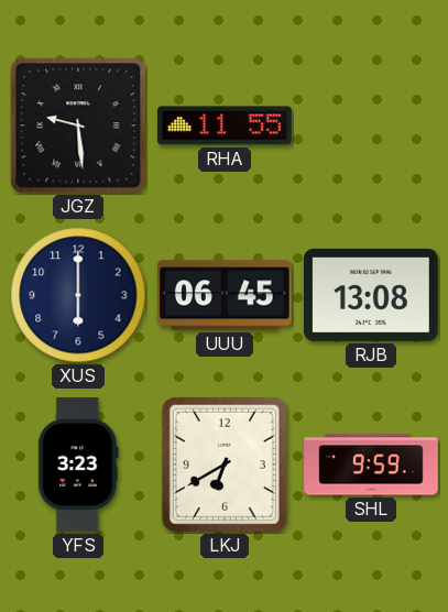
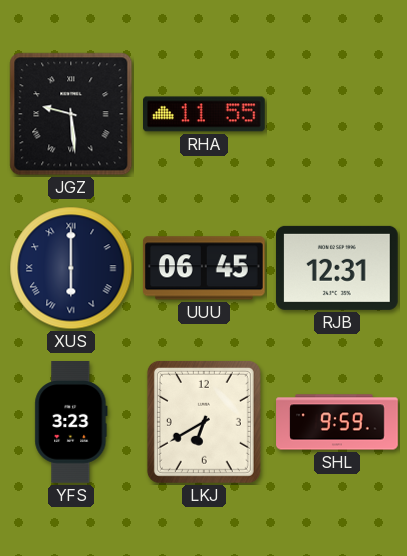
XUS numerals: Arabic -> Roman (71, 268)
RJB: 13:08 -> 12:31 (337, 268)
